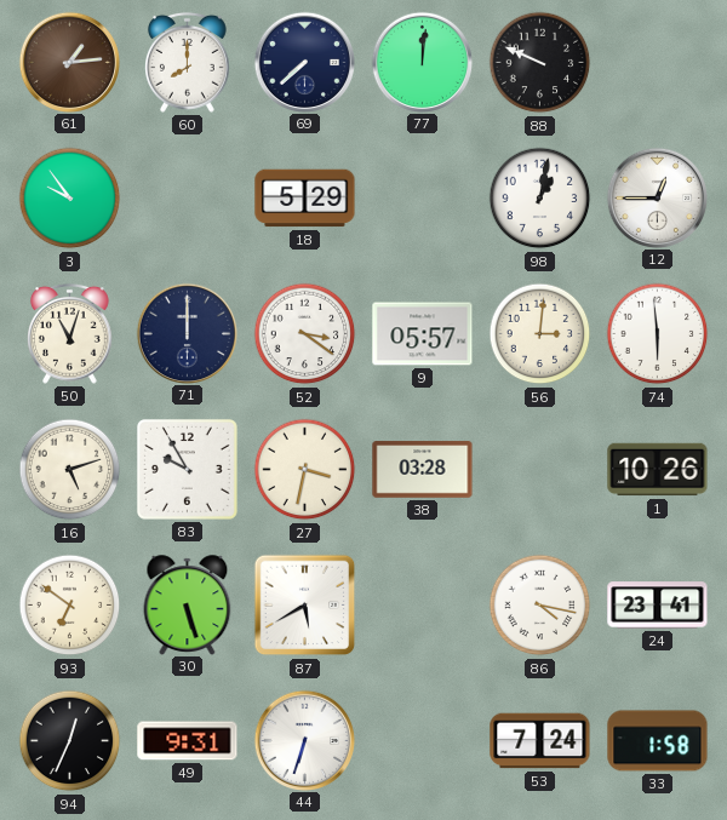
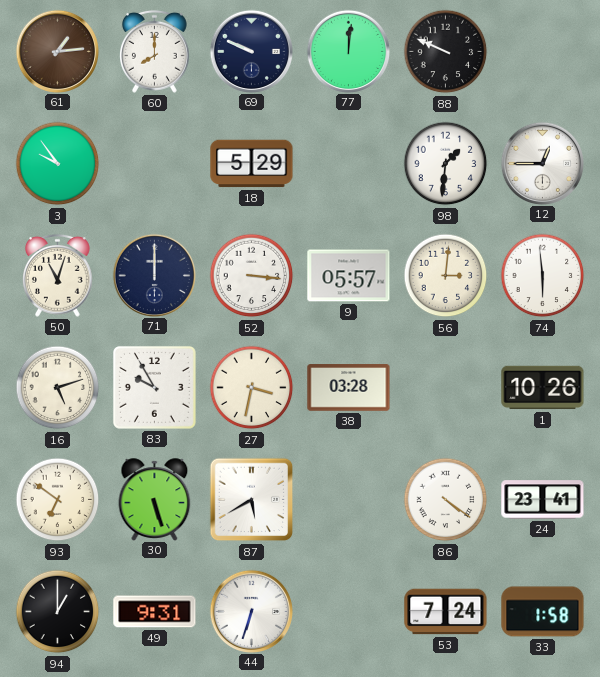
69: 7:38 -> 9:49 (251, 51)
98: 1:02 -> 1:31 (446, 164)
52: 3:21 -> 3:16 (252, 276)
86: 4:17 -> 4:21 (446, 500)
94: 12:34 -> 1:00 (58, 612)
